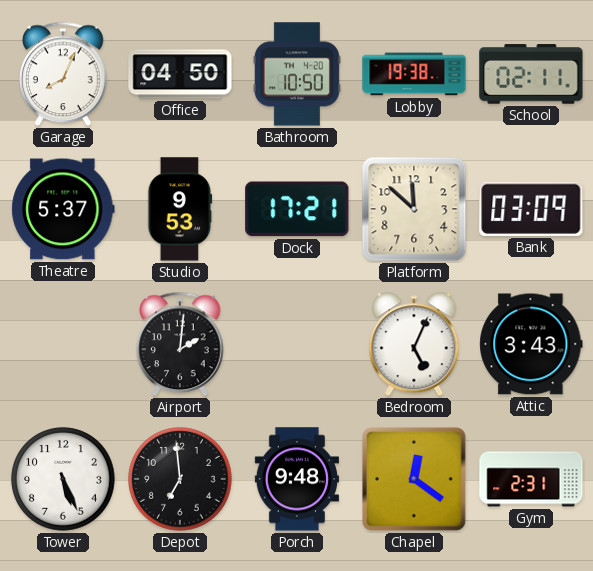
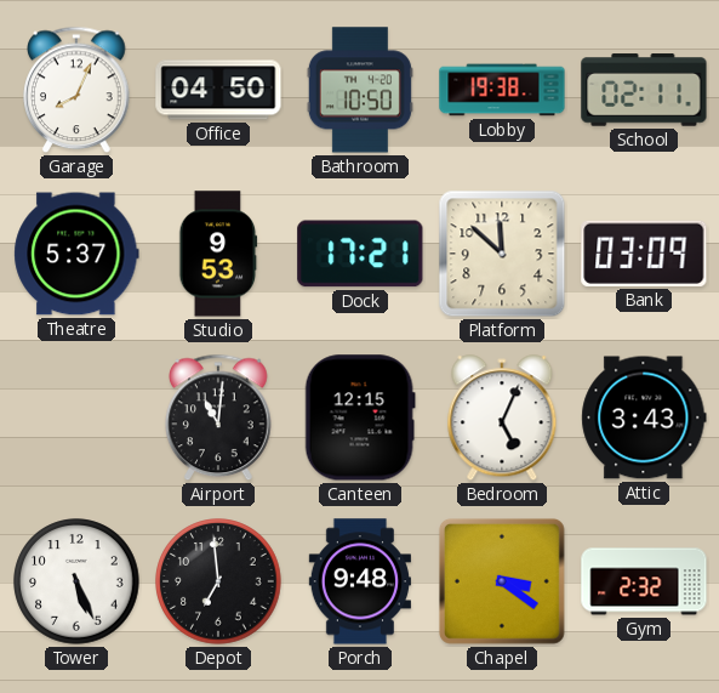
Airport: 2:01 -> 11:01 (218, 417)
Canteen: none -> 12:15 (360, 417)
Chapel: 12:21 -> 3:21 (502, 581)
Gym: 2:31 -> 2:32 (644, 581)
